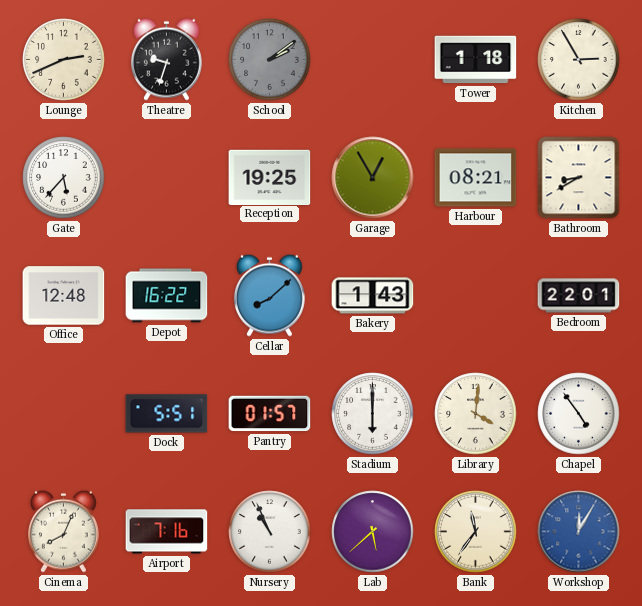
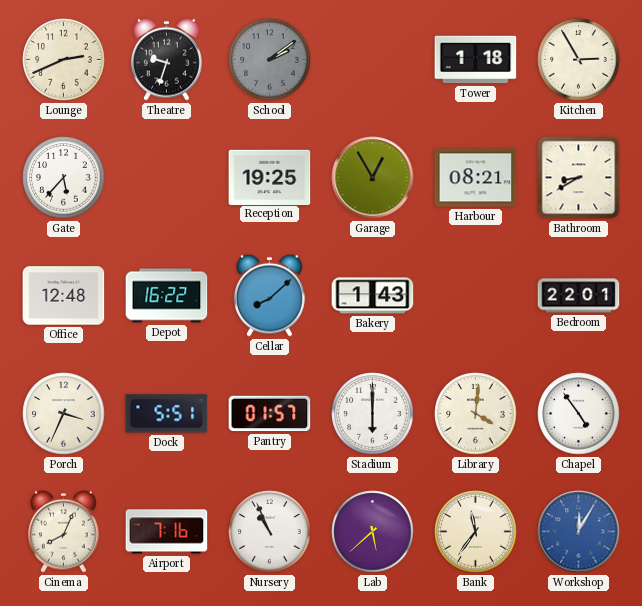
Porch: none -> 3:34 (64, 414)
